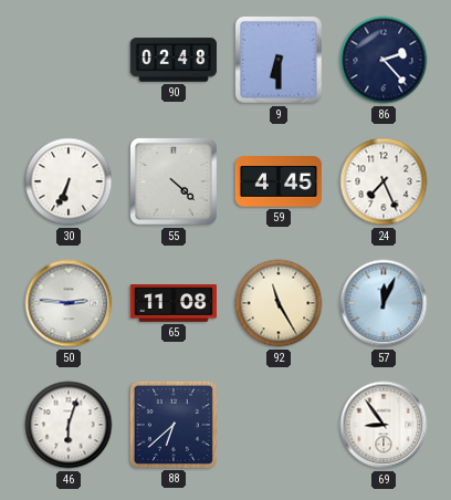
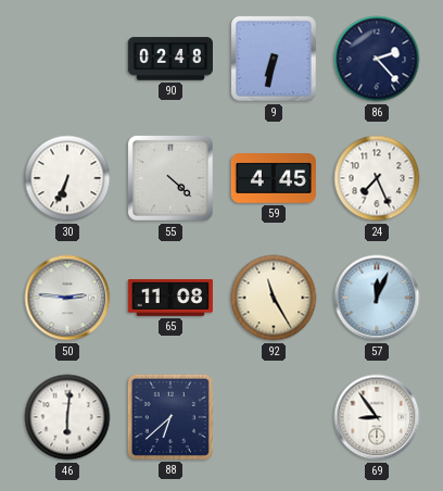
9: 6:30 -> 6:32 (274, 59)
46: 6:03 -> 6:01 (67, 417)
